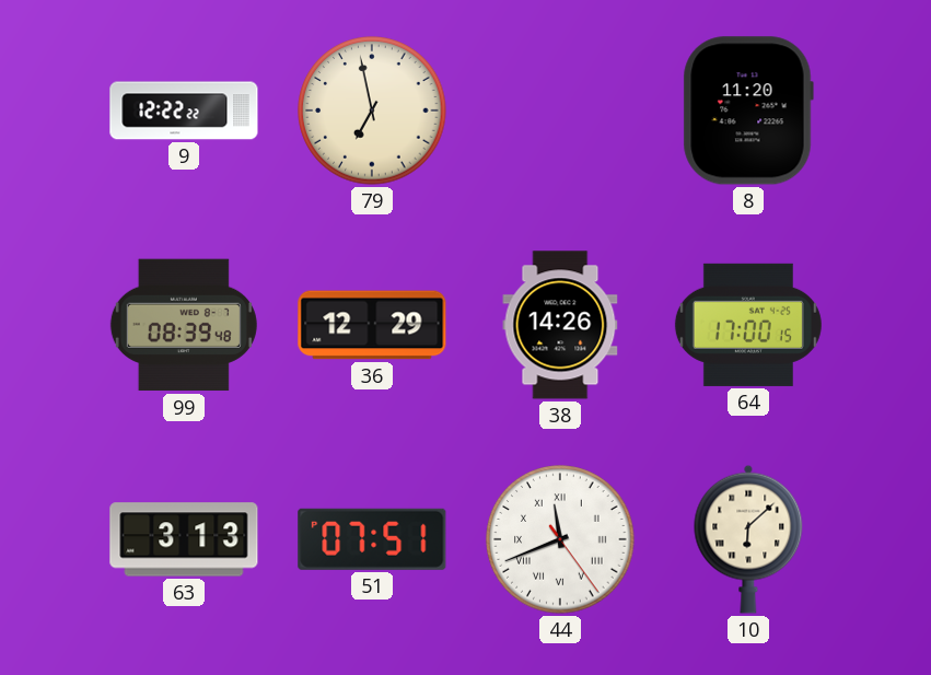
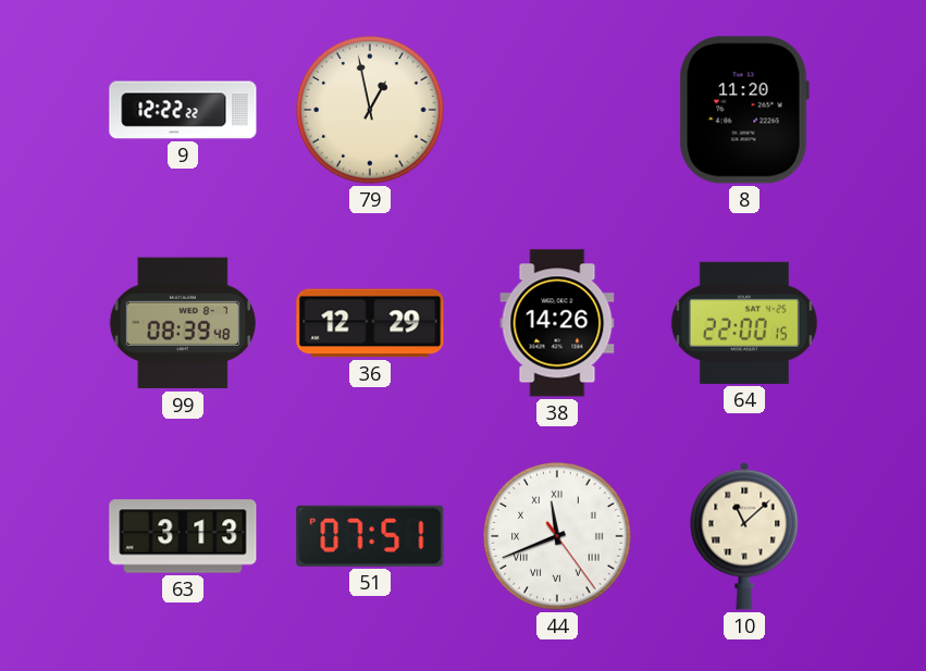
79: 6:58 -> 12:58 (370, 110)
64: 17:00 -> 22:00 (744, 323)
10: 6:08 -> 11:08 (744, 536)
